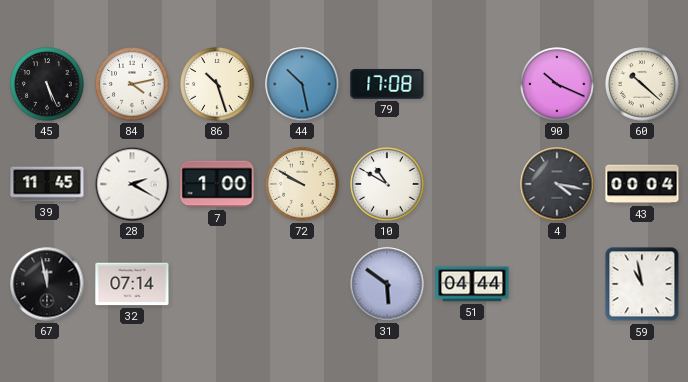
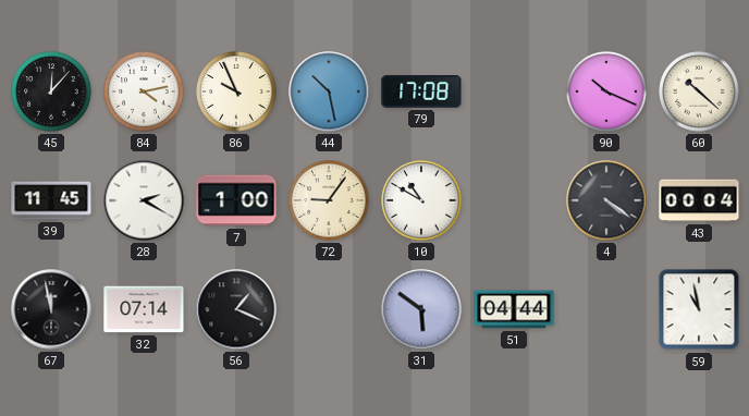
45: 5:26 -> 12:07 (51, 91)
86: 10:27 -> 9:56 (236, 91)
72: 9:50 -> 9:06 (329, 200)
4: 4:17 -> 4:21 (606, 200)
56: none -> 1:19 (236, 309)
